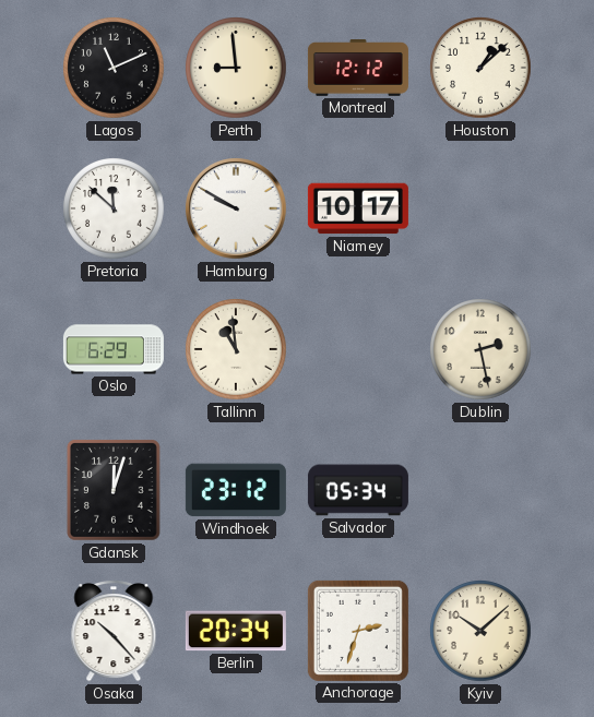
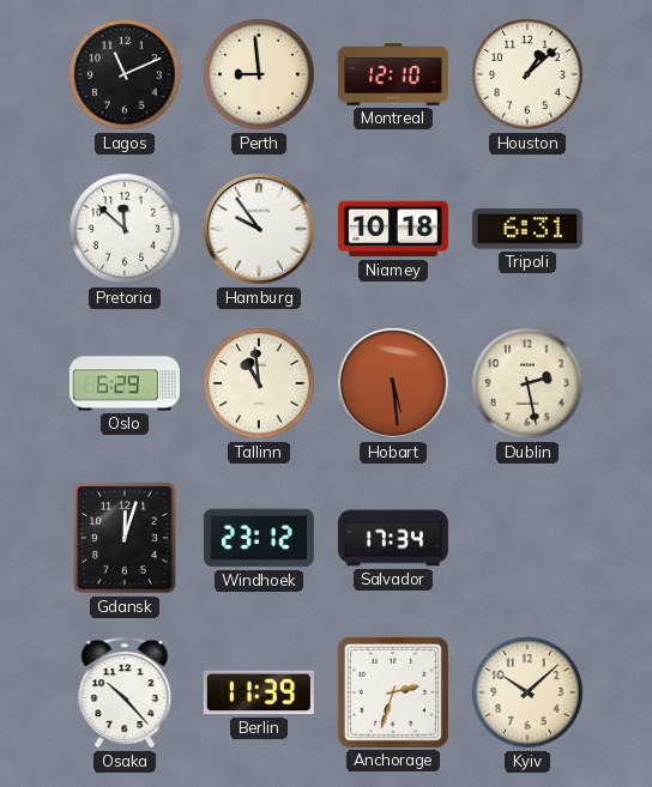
Montreal: 12:12 -> 12:10 (393, 75)
Hamburg: 9:50 -> 9:54 (260, 230)
Niamey: 10:17 -> 10:18 (393, 229)
Tripoli: none -> 6:31 (527, 229)
Hobart: none -> 5:29 (394, 385)
Salvador: 05:34 -> 17:34 (393, 538)
Berlin: 20:34 -> 11:39 (259, 692)
